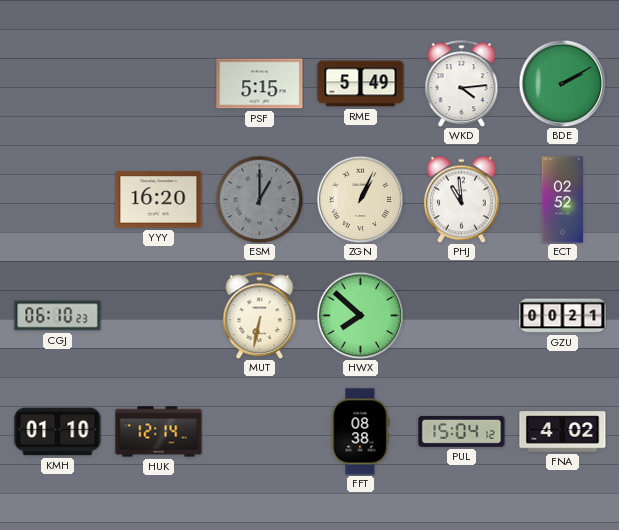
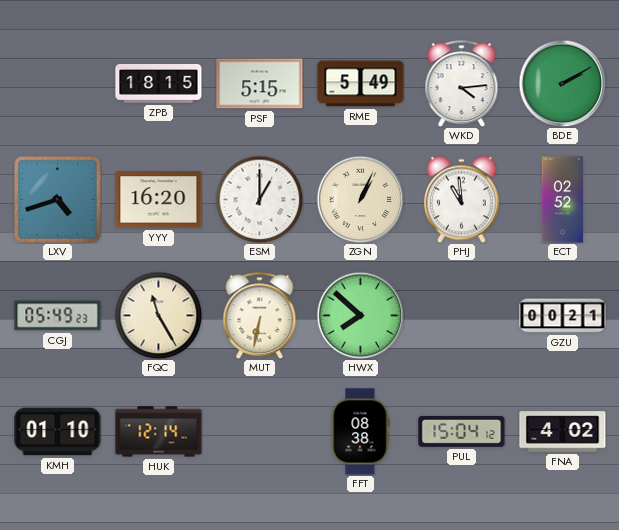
ZPB: none -> 18:15 (159, 84)
LXV: none -> 4:42 (57, 199)
ESM dial: grey -> white (259, 199)
CGJ: 06:10 -> 05:49 (58, 316)
FQC: none -> 11:25 (158, 315)
